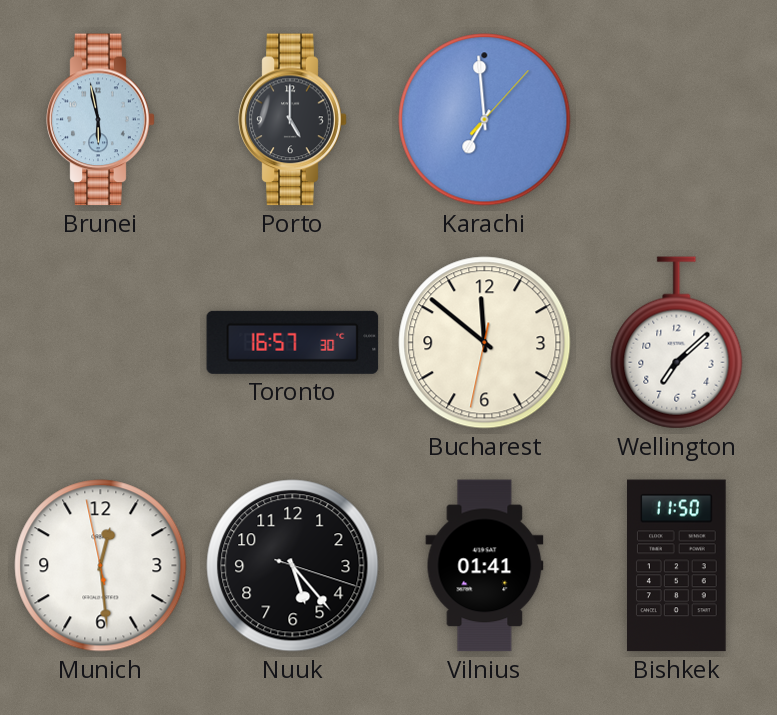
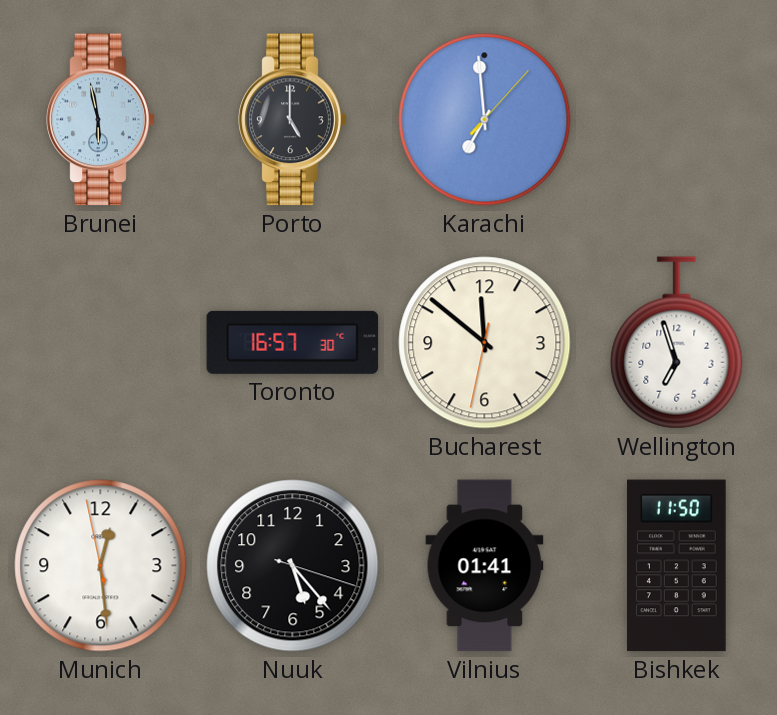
Wellington: 7:08 -> 6:57 (677, 343)
